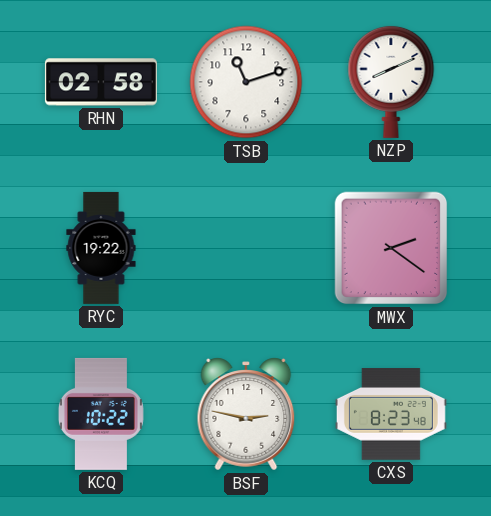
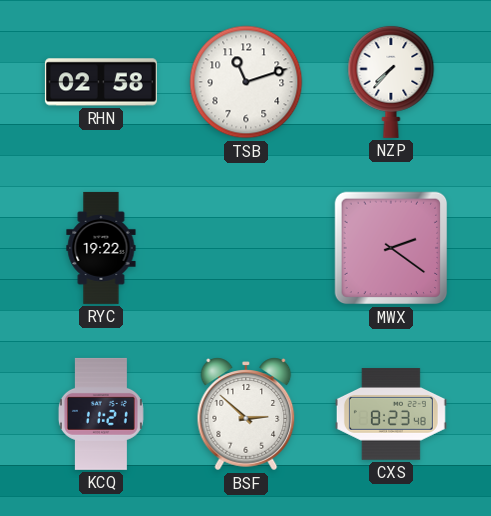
NZP: 8:11 -> 7:37 (391, 81)
KCQ: 10:22 -> 11:21 (101, 414)
BSF: 2:47 -> 2:52 (246, 414)
